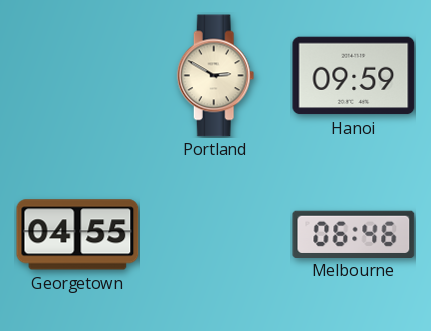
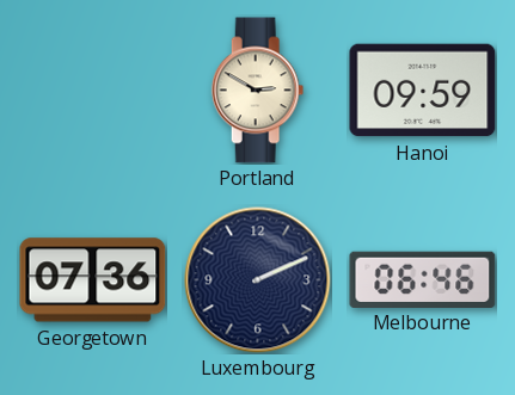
Georgetown: 04:55 -> 07:36 (93, 280)
Luxembourg: none -> 2:11 (258, 280)
